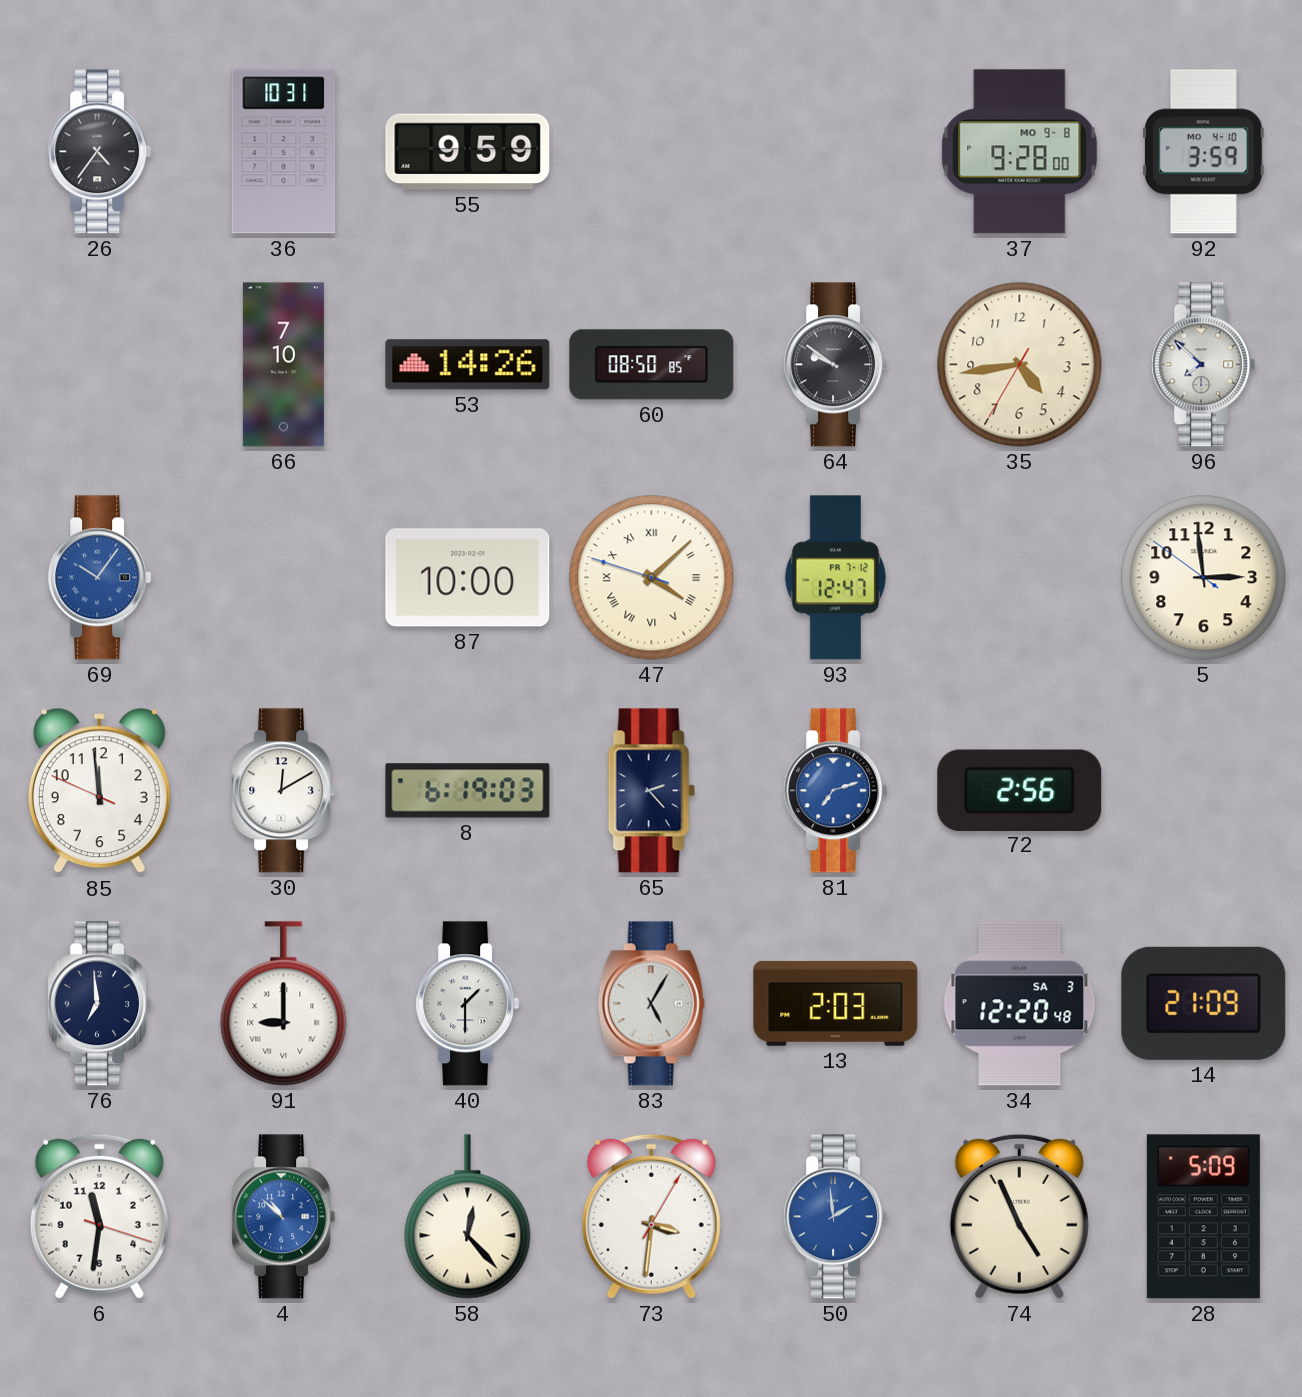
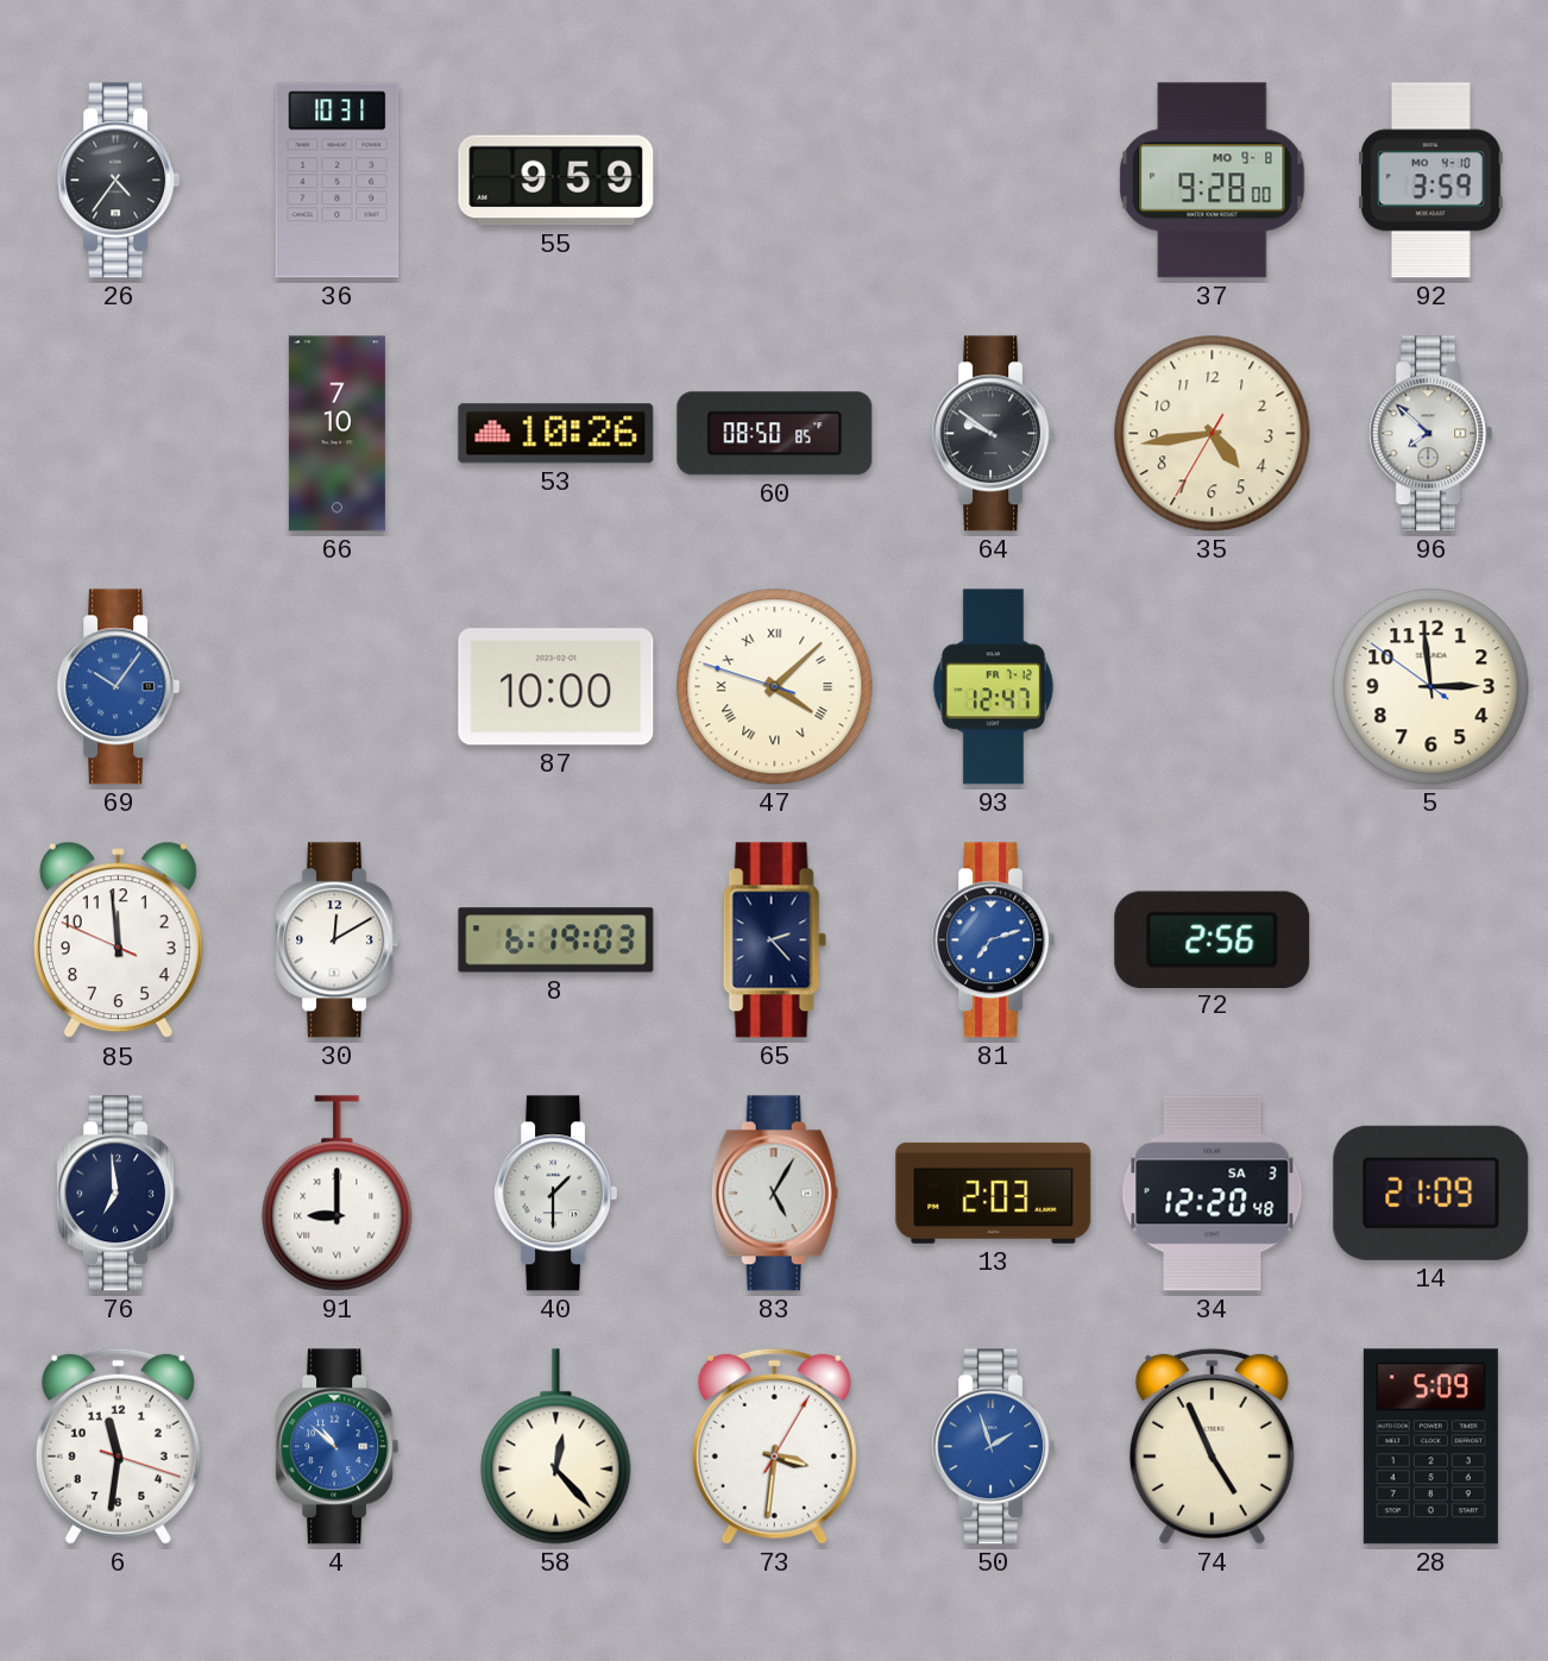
53: 14:26 -> 10:26 (556, 434)
50: 1:59 -> 1:57 (994, 1447)
